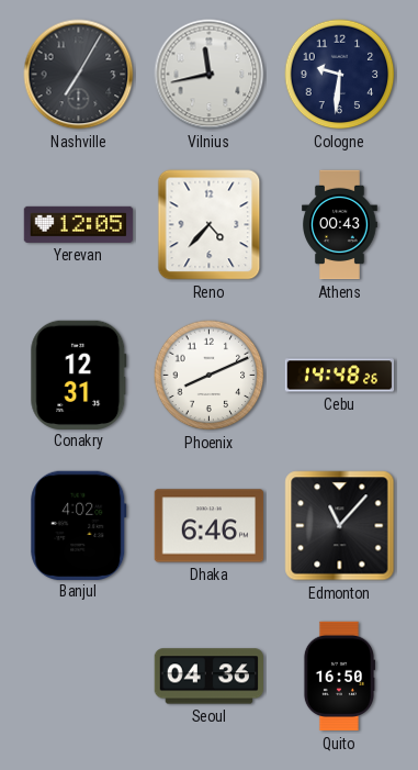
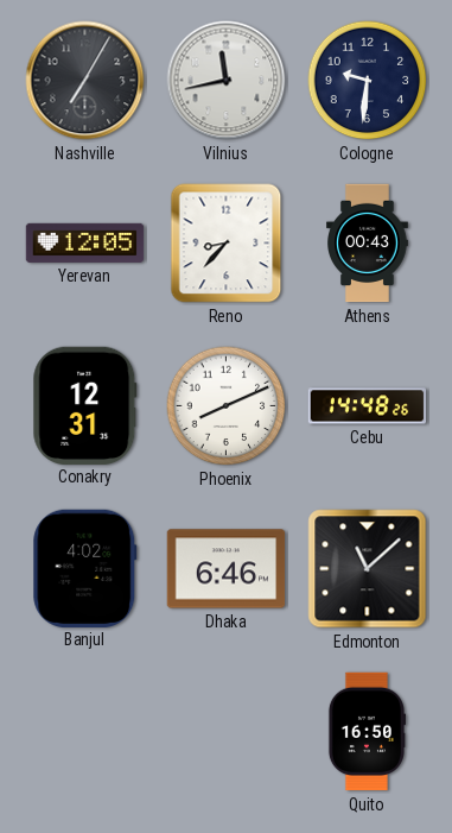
Reno: 4:37 -> 8:37 (227, 244)
Edmonton: 11:07 -> 11:08 (368, 569)
Seoul: 04:36 -> none (210, 677)
